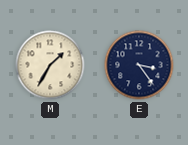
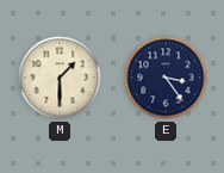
M: 1:35 -> 1:30 (60, 78)
